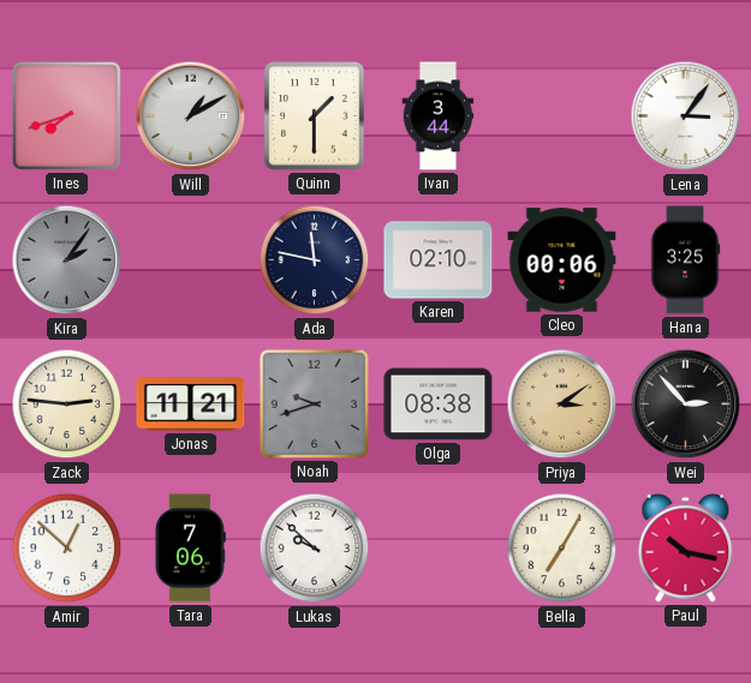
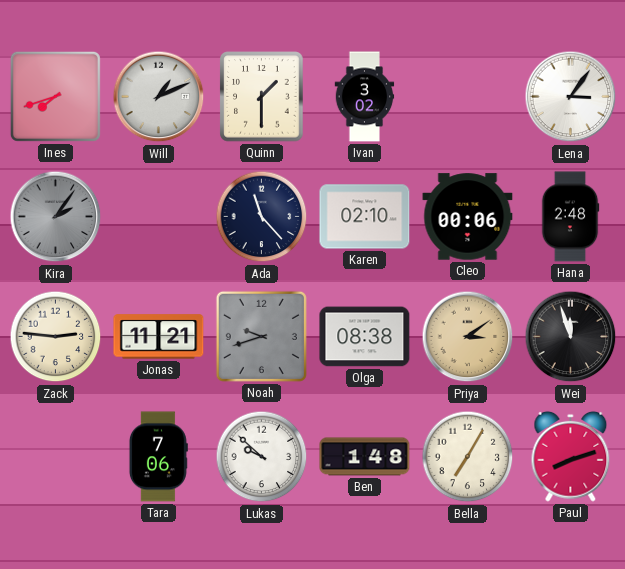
Will: 1:10 -> 1:11 (159, 97)
Ivan: 3:44 -> 3:02 (365, 97)
Ada: 11:47 -> 11:23 (262, 217)
Hana: 3:25 -> 2:48 (570, 217)
Wei: 2:53 -> 11:57 (571, 337)
Amir: 12:52 -> none (67, 549)
Ben: none -> 1:48 (365, 457)
Paul: 10:17 -> 8:12 (571, 456)
